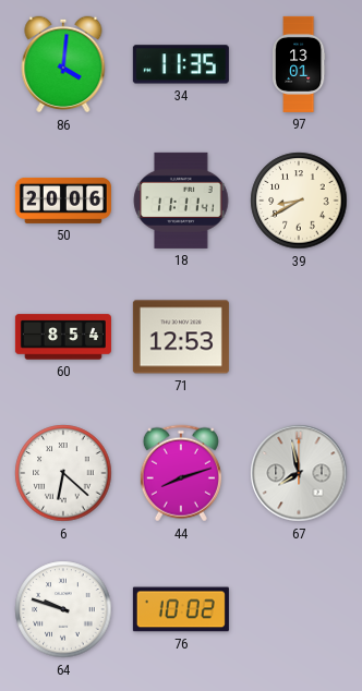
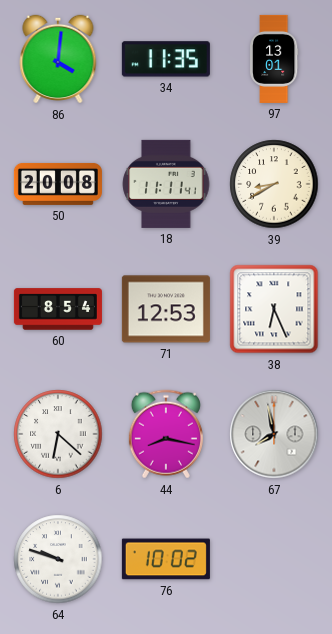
50: 20:06 -> 20:08 (58, 184)
38: none -> 6:26 (274, 309)
44: 8:12 -> 8:17 (166, 434)
